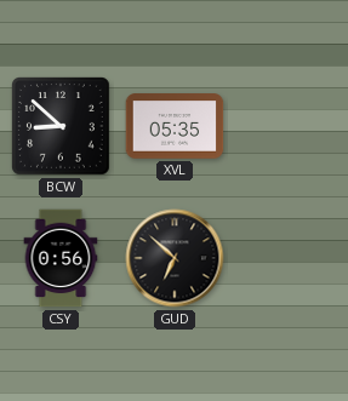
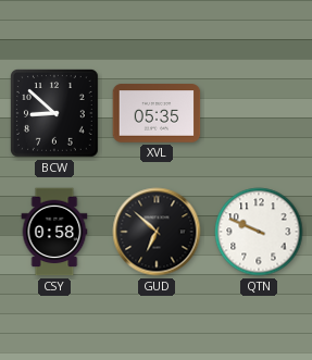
CSY: 0:56 -> 0:58 (54, 232)
QTN: none -> 9:49 (259, 232)
